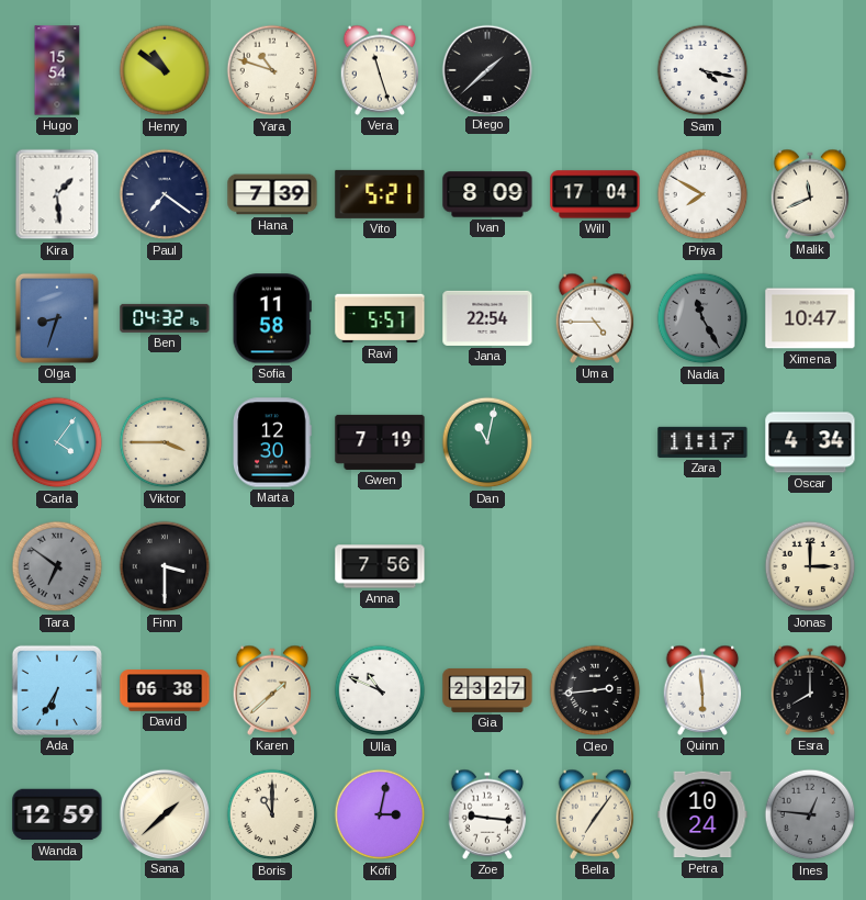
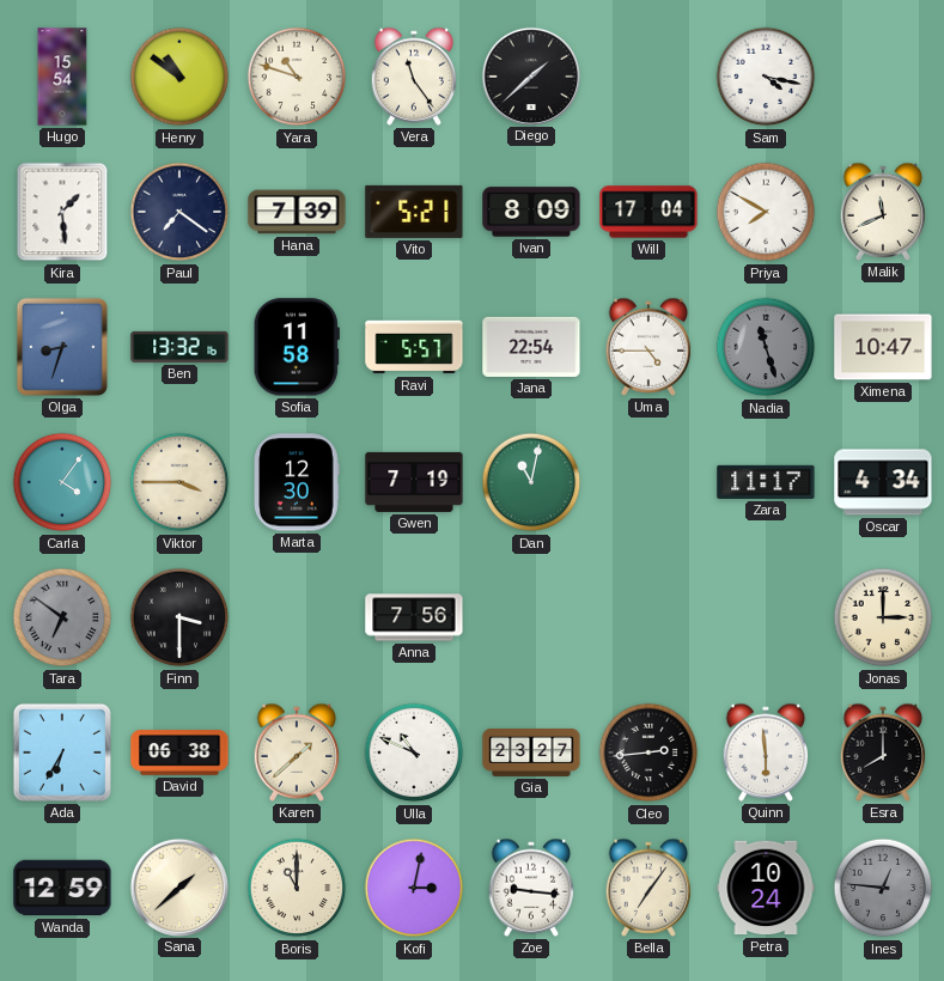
Vera: 11:27 -> 11:24 (414, 77)
Ben: 04:32 -> 13:32 (179, 347)
Nadia: 11:25 -> 11:27 (766, 347)
